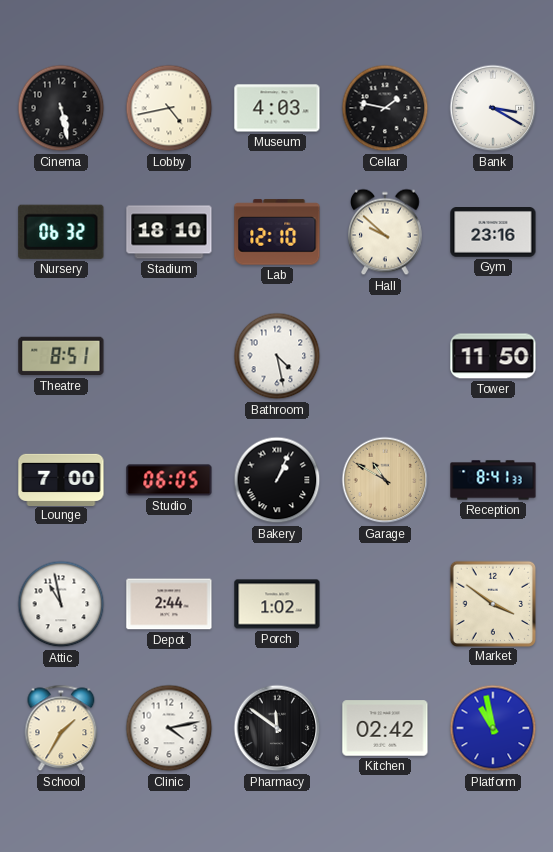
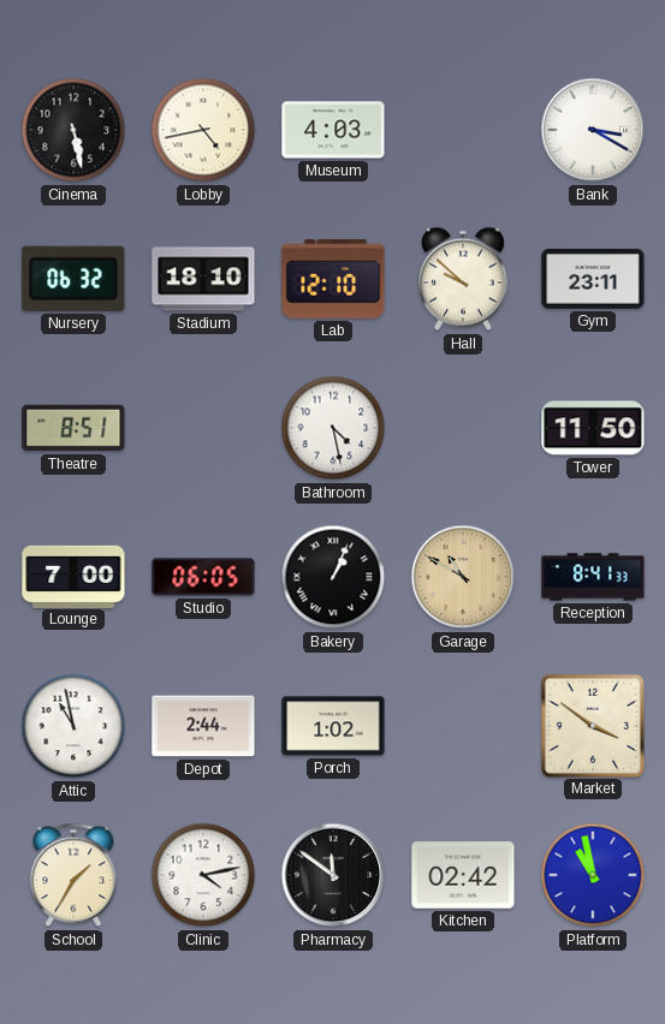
Cellar: 1:47 -> none (385, 108)
Gym: 23:16 -> 23:11 (593, 279)
